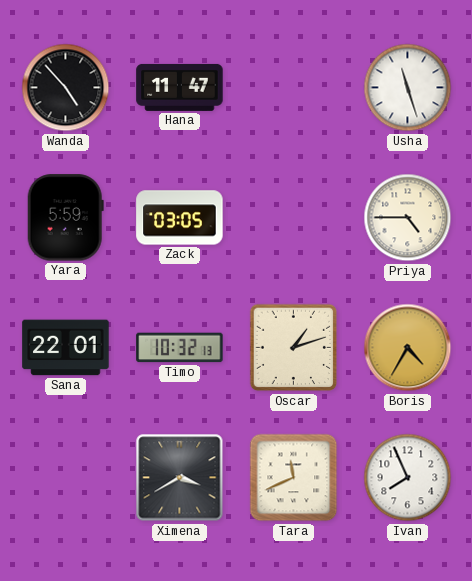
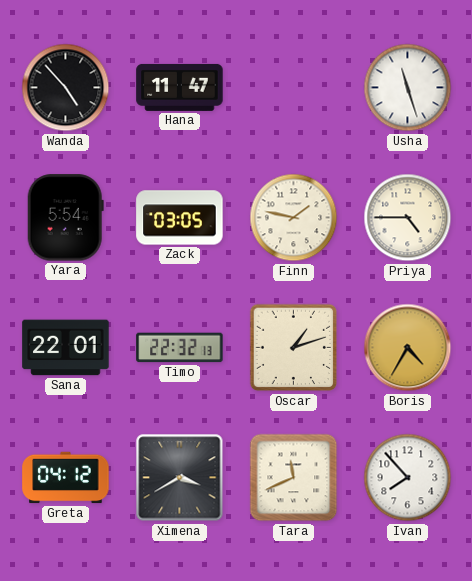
Yara: 5:59 -> 5:54 (65, 218)
Finn: none -> 1:47 (294, 218)
Timo: 10:32 -> 22:32 (180, 348)
Greta: none -> 04:12 (66, 478)
Ivan: 7:56 -> 7:53 (408, 478)
